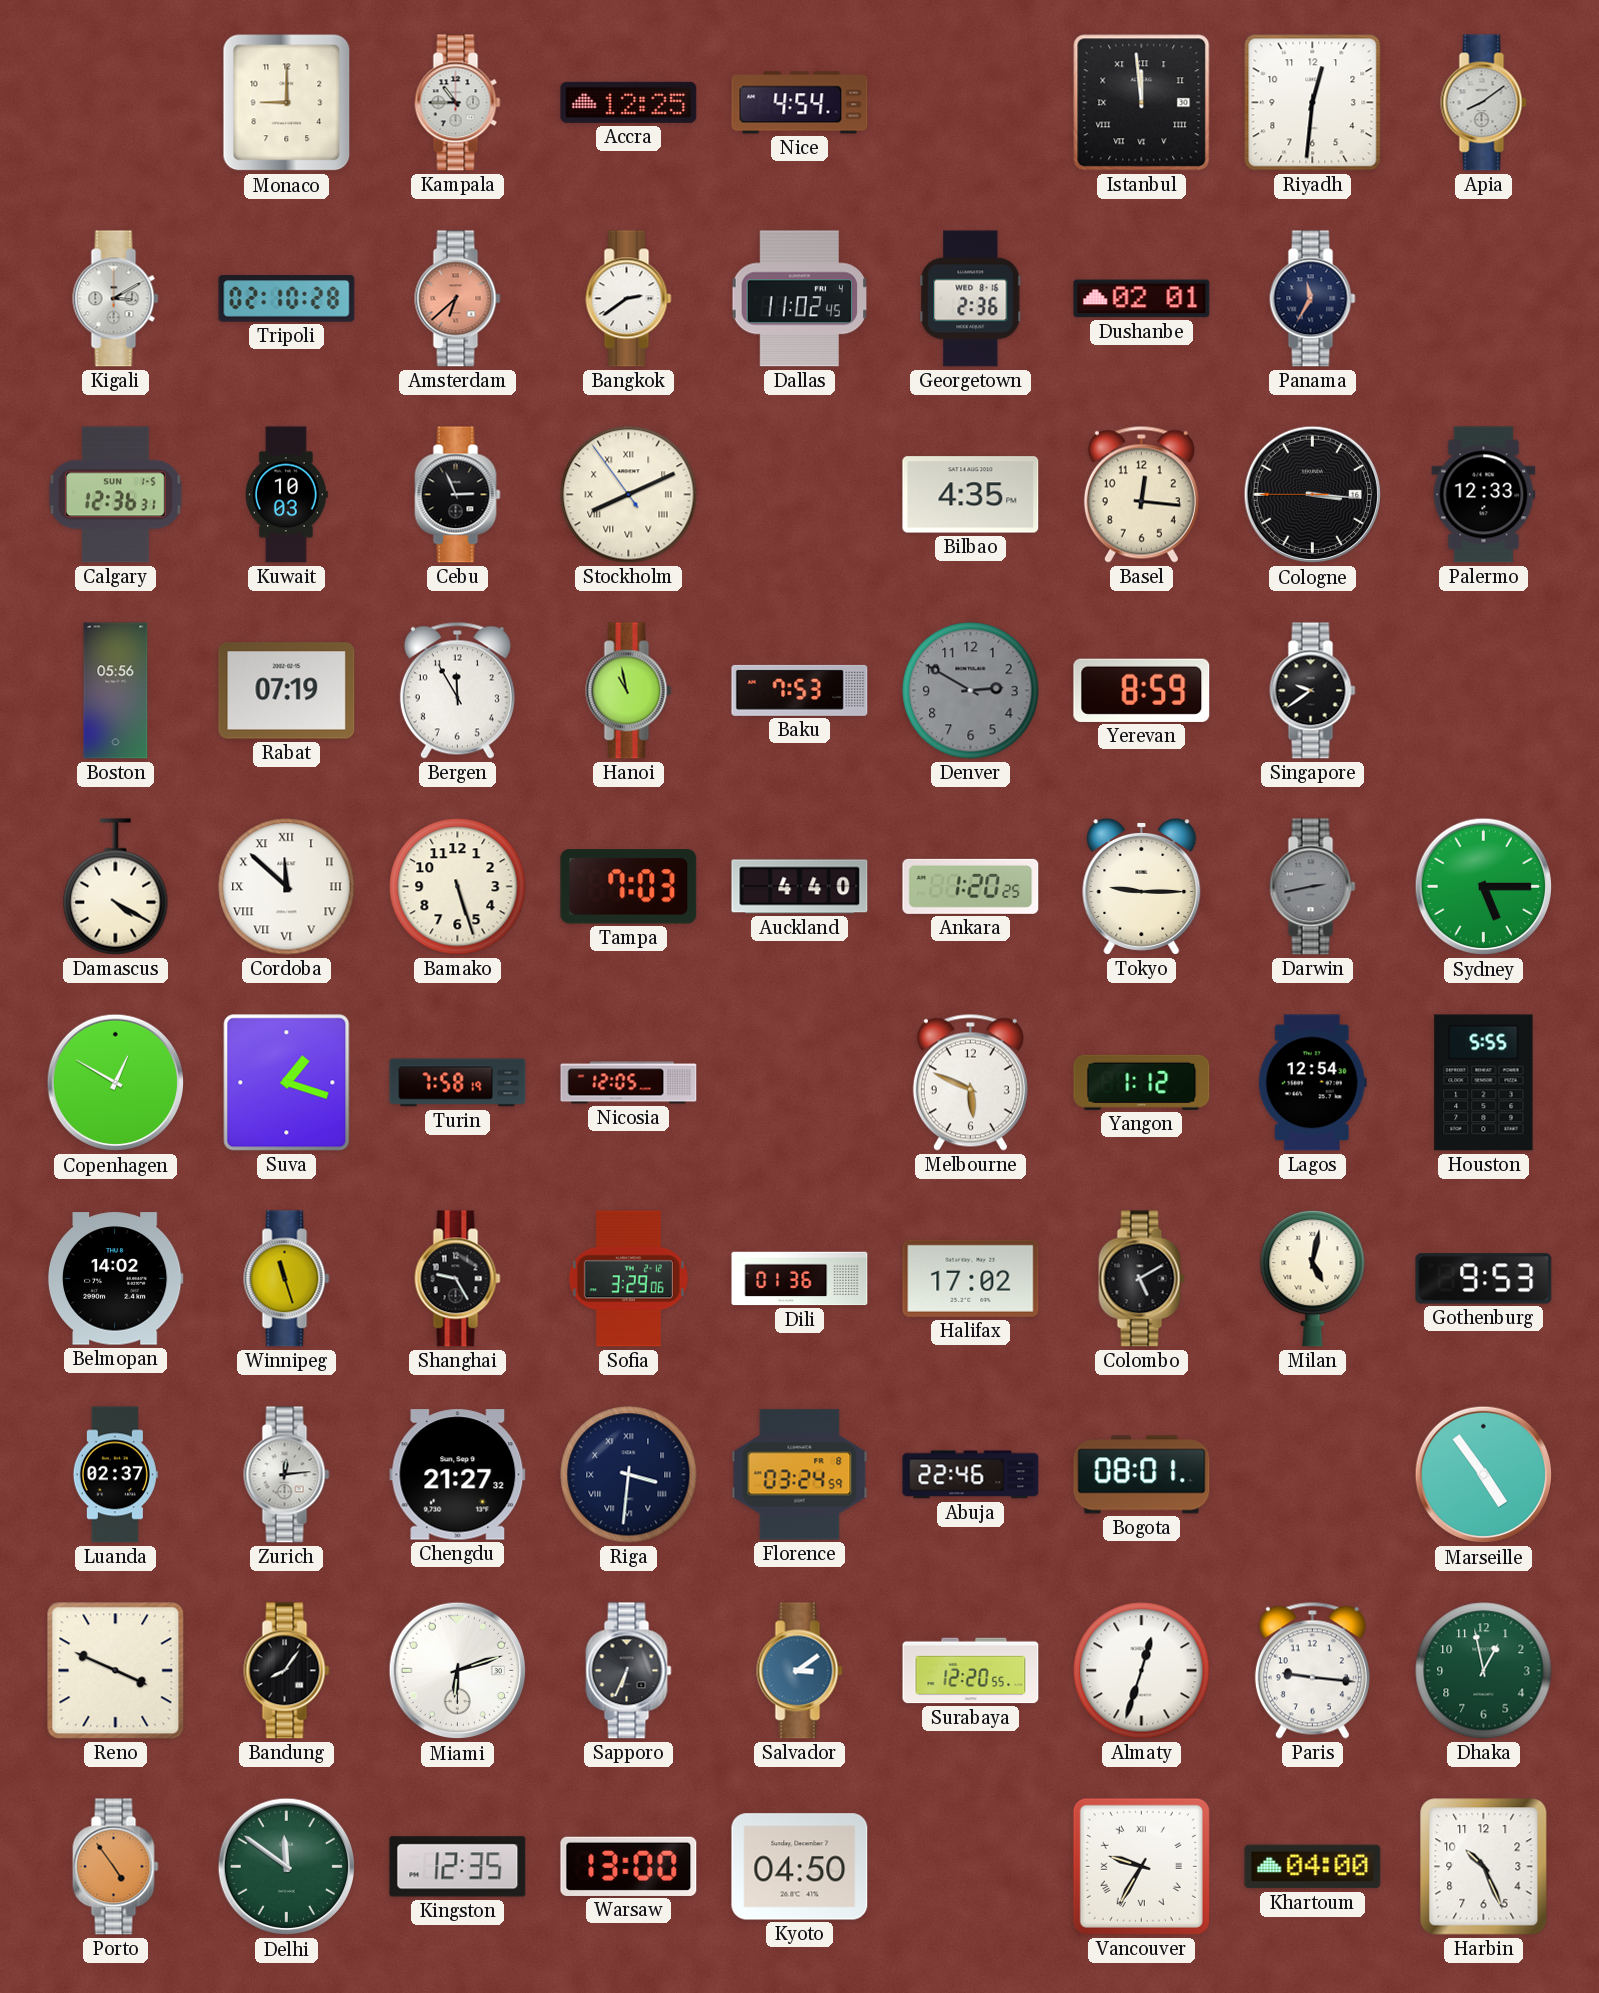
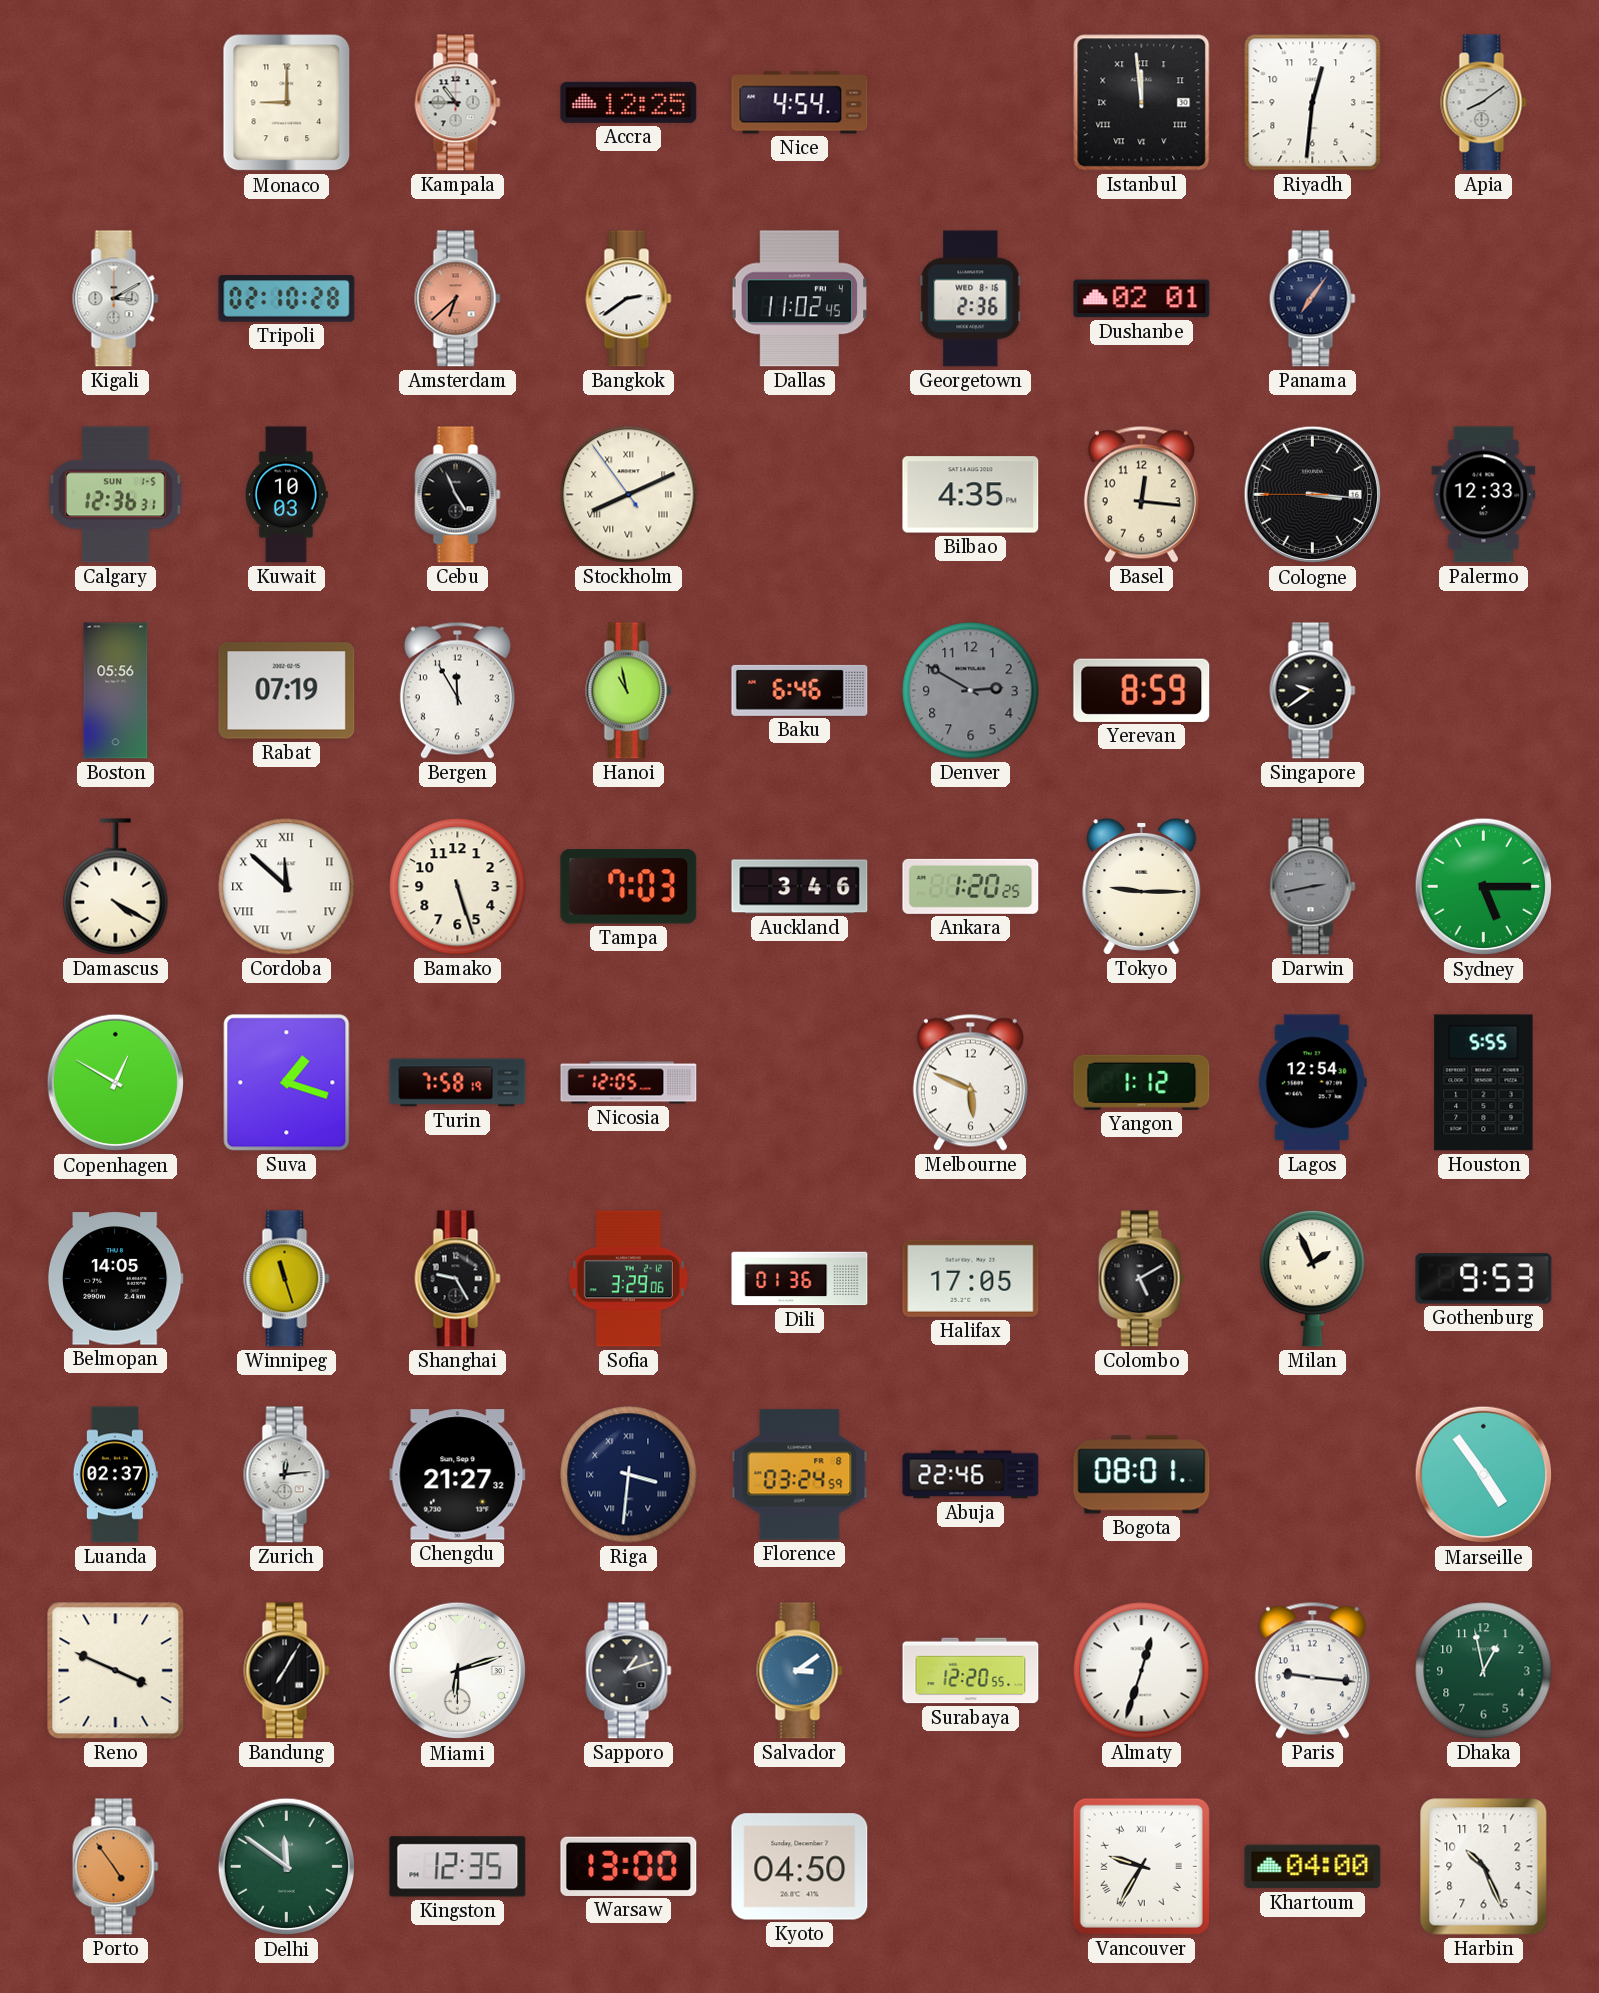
Panama: 11:35 -> 7:06 (1313, 299)
Cebu: 2:56 -> 4:56 (458, 495)
Baku: 7:53 -> 6:46 (800, 690)
Auckland: 4:40 -> 3:46 (800, 887)
Belmopan: 14:02 -> 14:05 (115, 1279)
Halifax: 17:02 -> 17:05 (971, 1278)
Milan: 5:02 -> 1:56 (1313, 1279)
Bandung: 8:06 -> 7:05 (287, 1671)
Sapporo: 6:34 -> 1:12 (629, 1671)
